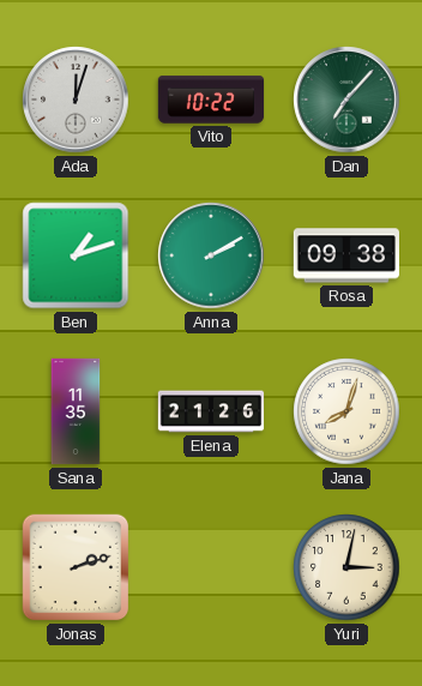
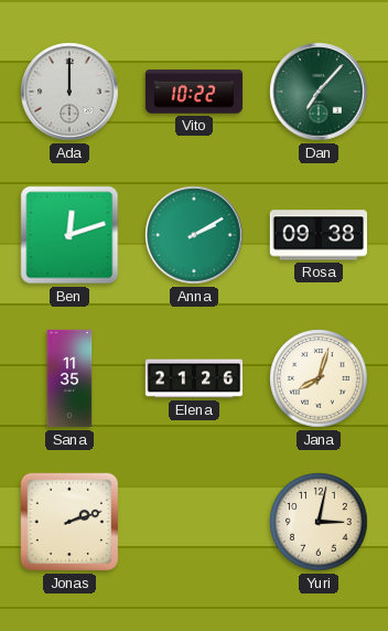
Ada: 12:03 -> 12:00 (69, 92)
Ben: 1:12 -> 12:12 (69, 235)
